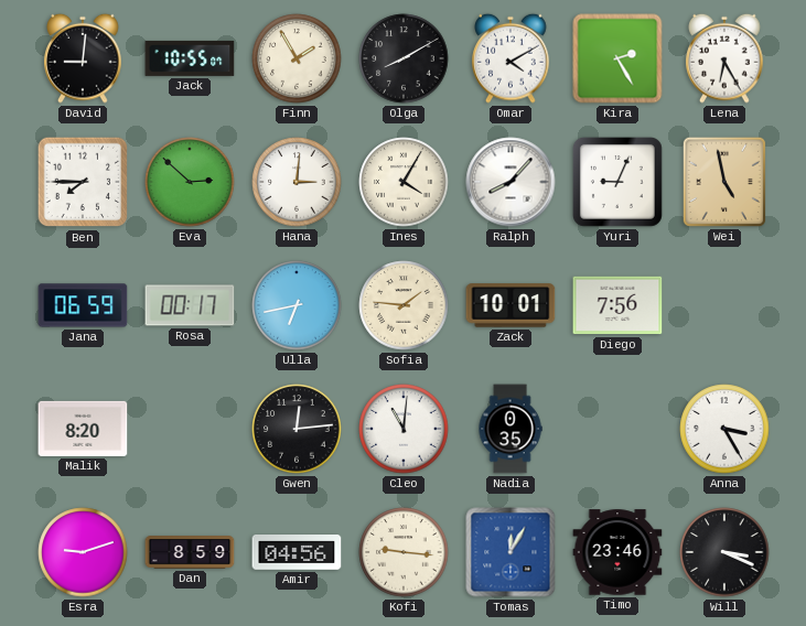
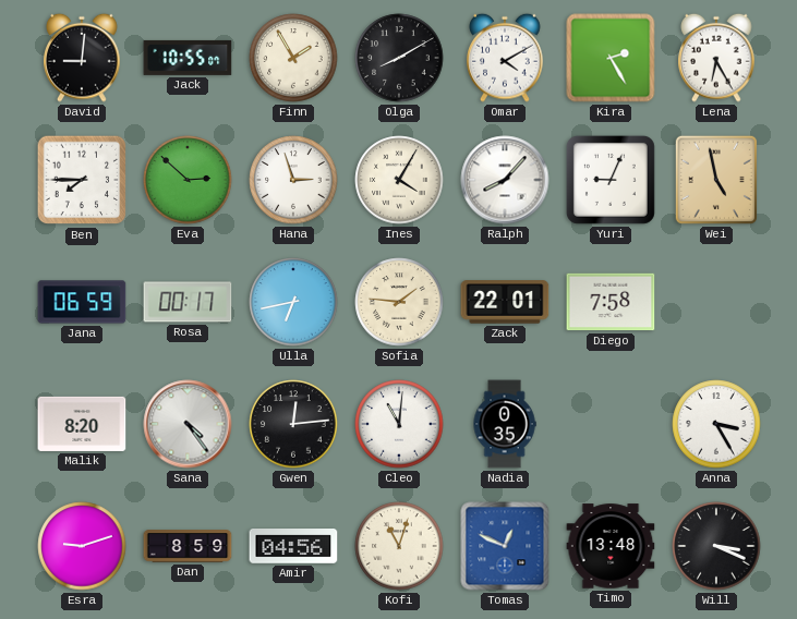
Hana: 3:01 -> 2:57 (293, 180)
Zack: 10:01 -> 22:01 (505, 302)
Diego: 7:56 -> 7:58 (611, 302)
Sana: none -> 4:24 (188, 424)
Kofi: 9:16 -> 11:03 (399, 546)
Tomas: 12:05 -> 12:49 (505, 546)
Timo: 23:46 -> 13:48 (611, 546)
